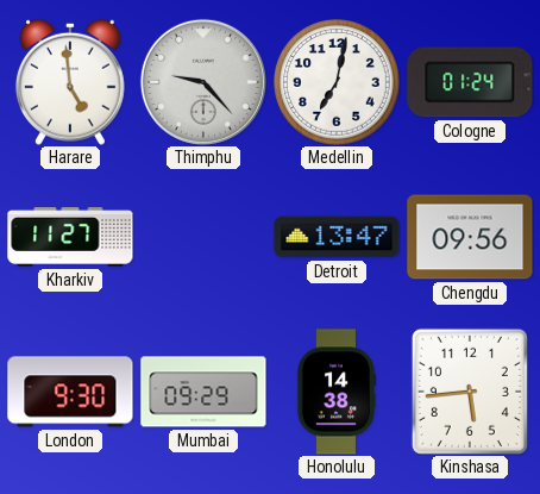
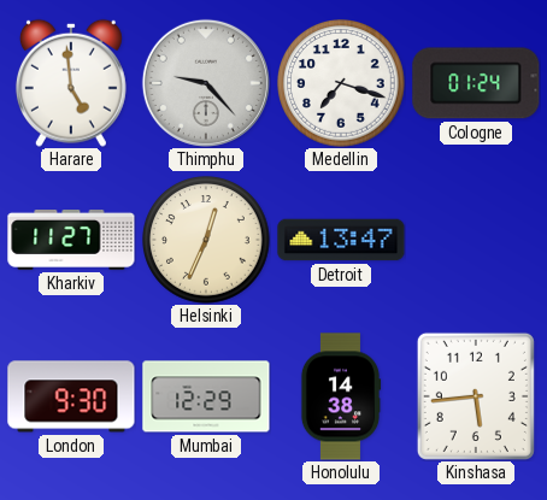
Medellin: 7:02 -> 7:18 (342, 84)
Helsinki: none -> 12:34 (207, 241)
Chengdu: 09:56 -> none (470, 237)
Mumbai: 09:29 -> 12:29 (206, 396)
